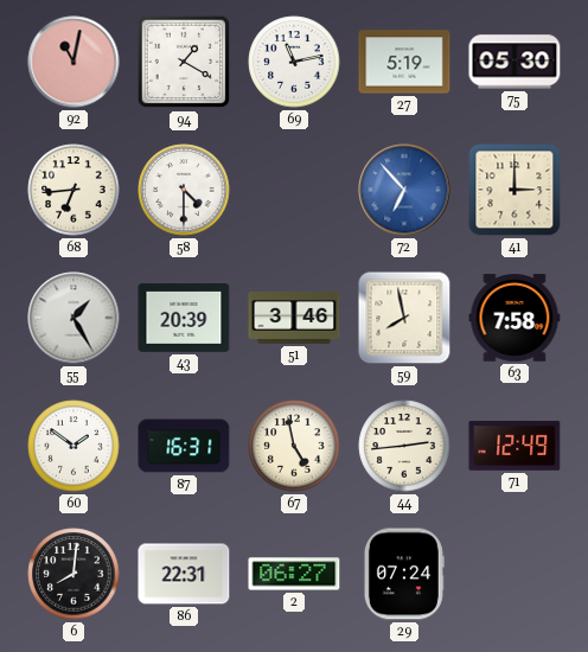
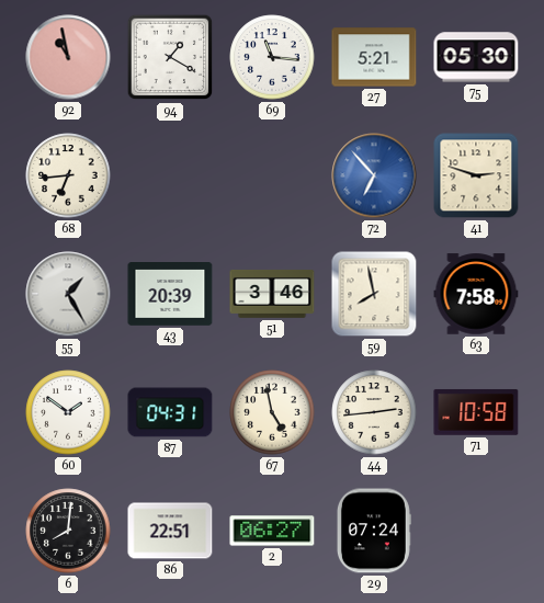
92: 11:02 -> 10:58 (68, 57)
69: 11:13 -> 11:16 (272, 57)
27: 5:19 -> 5:21 (374, 57)
58: 4:30 -> none (184, 190)
41: 3:00 -> 2:48 (476, 175)
87: 16:31 -> 04:31 (170, 412)
71: 12:49 -> 10:58 (476, 412)
86: 22:31 -> 22:51 (170, 531)
